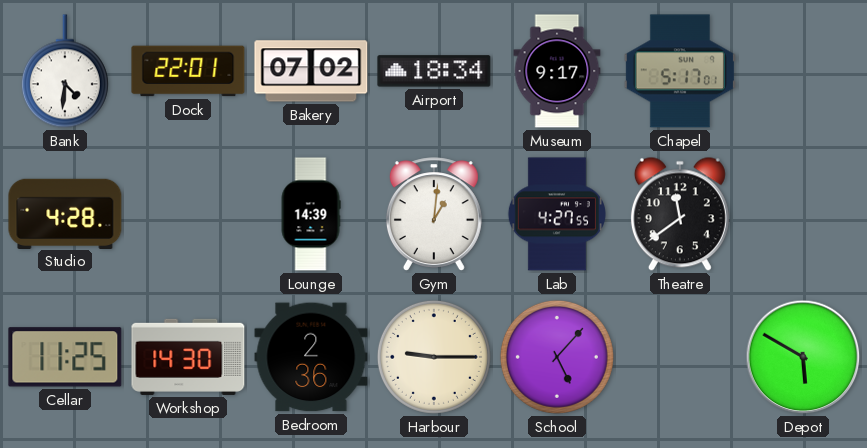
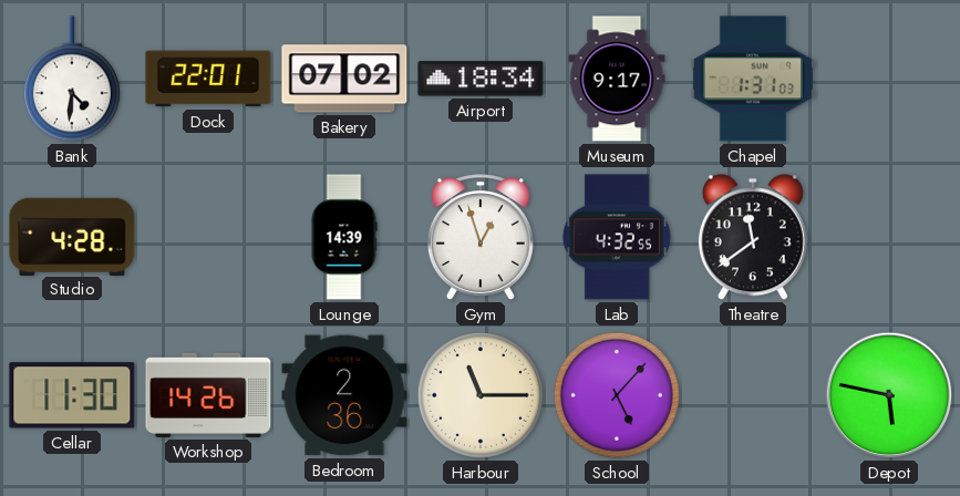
Chapel: 5:17 -> 1:31 (753, 79)
Gym: 1:01 -> 12:57 (481, 237)
Lab: 4:27 -> 4:32 (617, 237)
Cellar: 11:25 -> 11:30 (72, 395)
Workshop: 14:30 -> 14:26 (208, 395)
Harbour: 9:15 -> 11:15 (481, 395)
Depot: 5:50 -> 5:47 (889, 395)
